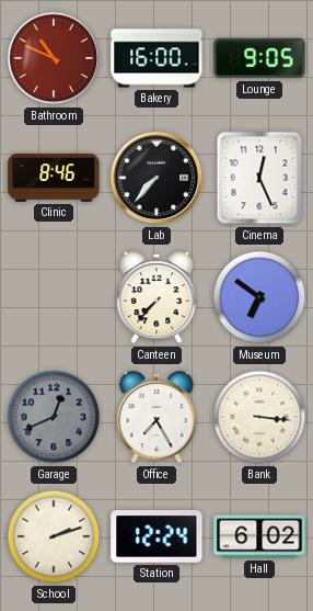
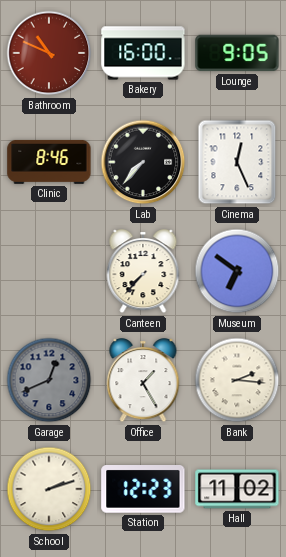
Office: 7:25 -> 1:25 (143, 381)
Bank: 3:16 -> 2:16 (237, 380)
Station: 12:24 -> 12:23 (143, 490)
Hall: 6:02 -> 11:02 (237, 489)
